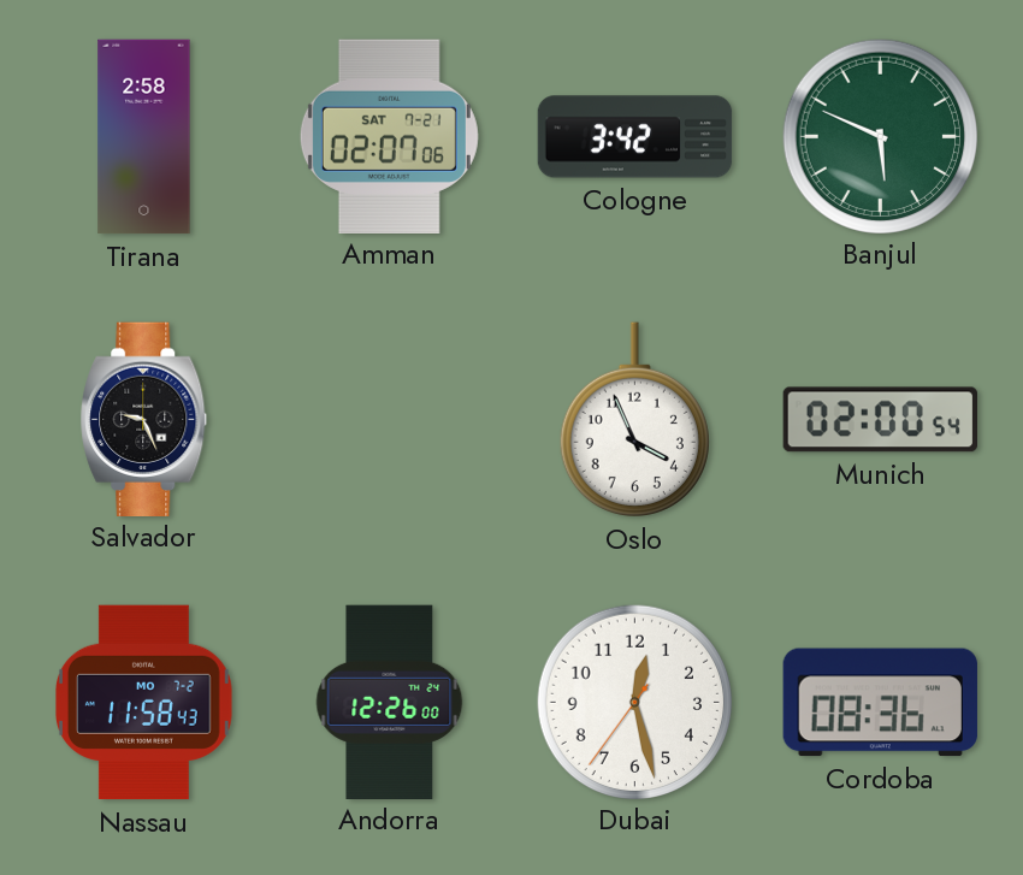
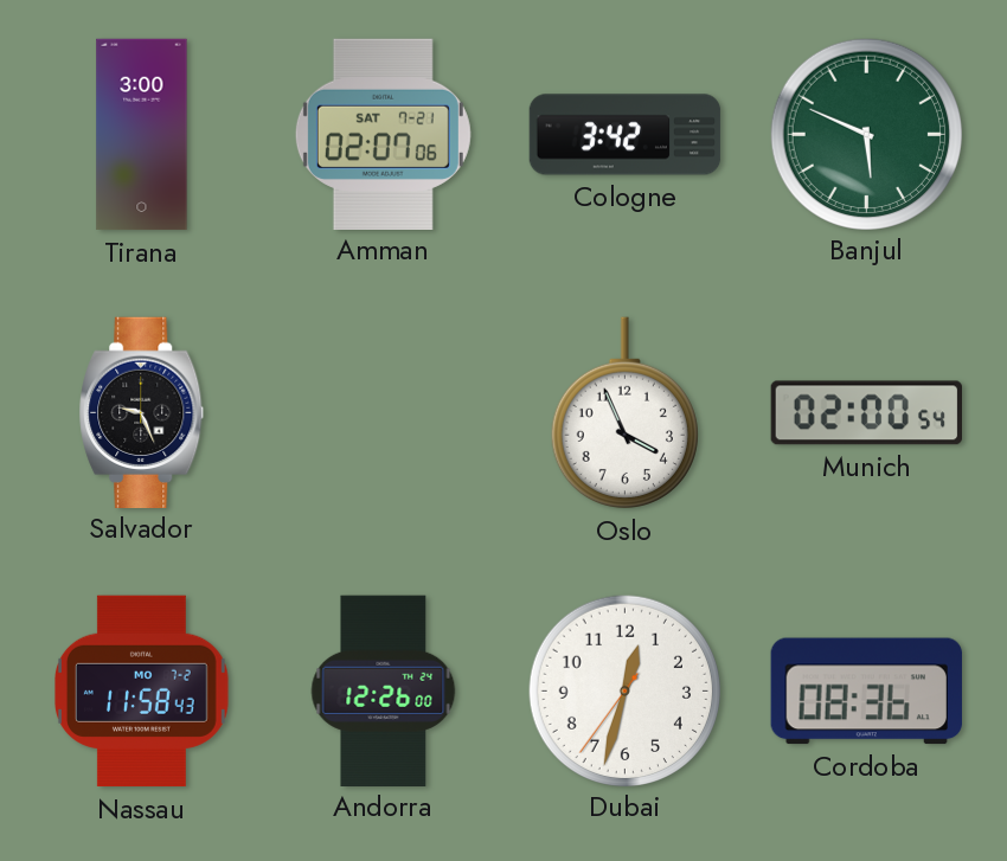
Tirana: 2:58 -> 3:00 (142, 135)
Dubai: 12:27 -> 12:32 (624, 690)
